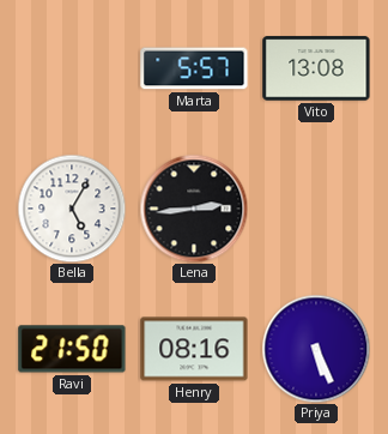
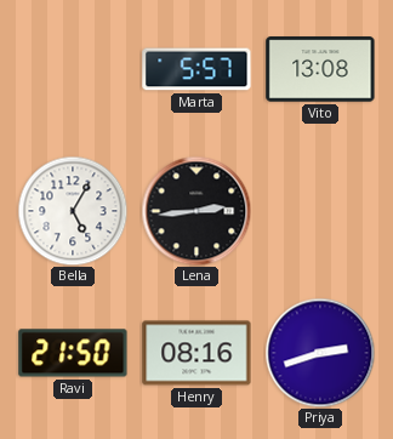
Priya: 5:26 -> 2:42 (320, 353)
